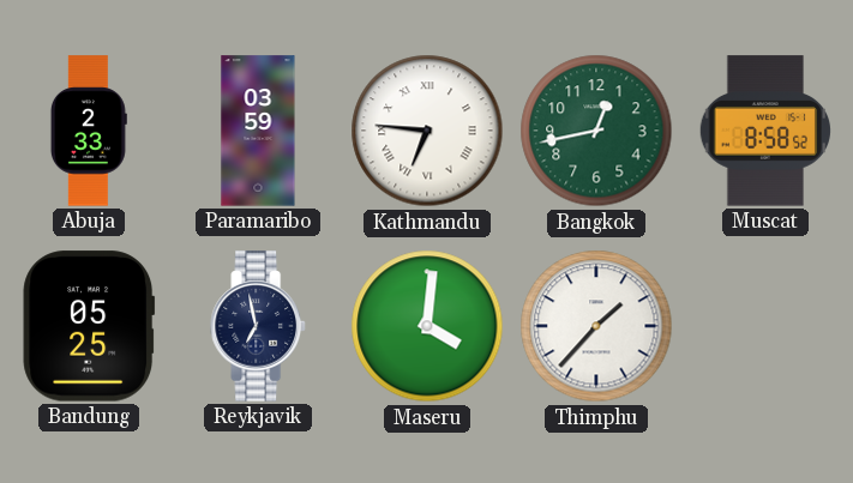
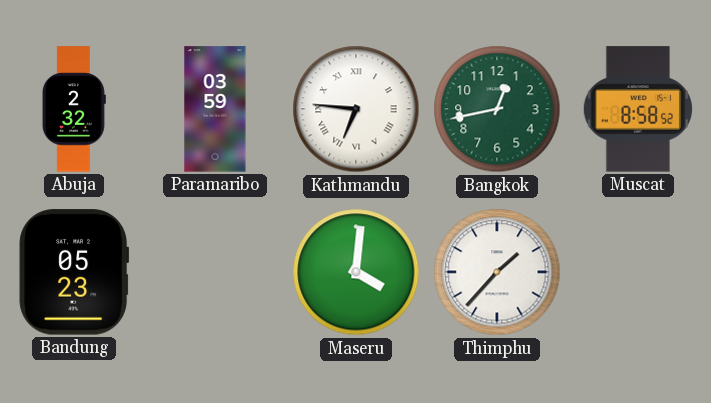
Abuja: 2:33 -> 2:32 (74, 109)
Bandung: 05:25 -> 05:23 (74, 272)
Reykjavik: 6:58 -> none (258, 326)
